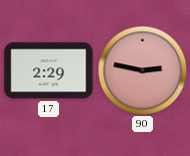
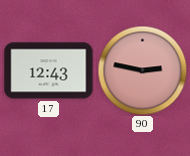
17: 2:29 -> 12:43 (49, 71)
